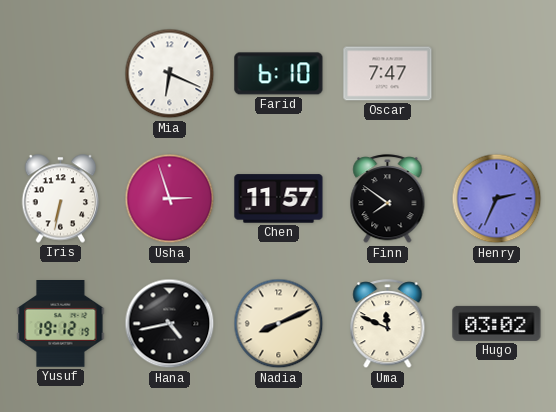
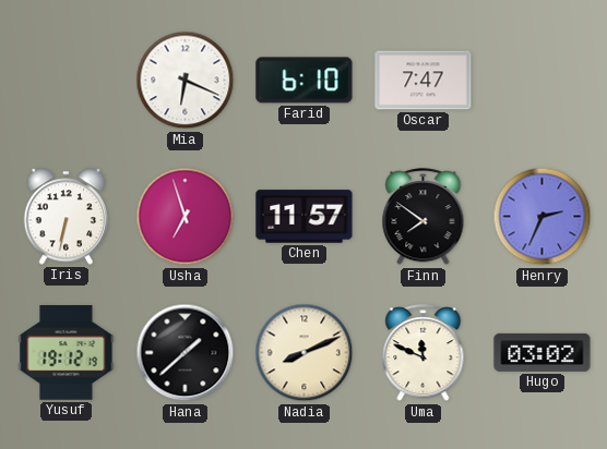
Usha: 2:57 -> 6:57 (186, 217)
Hana: 4:43 -> 1:38 (186, 353)
